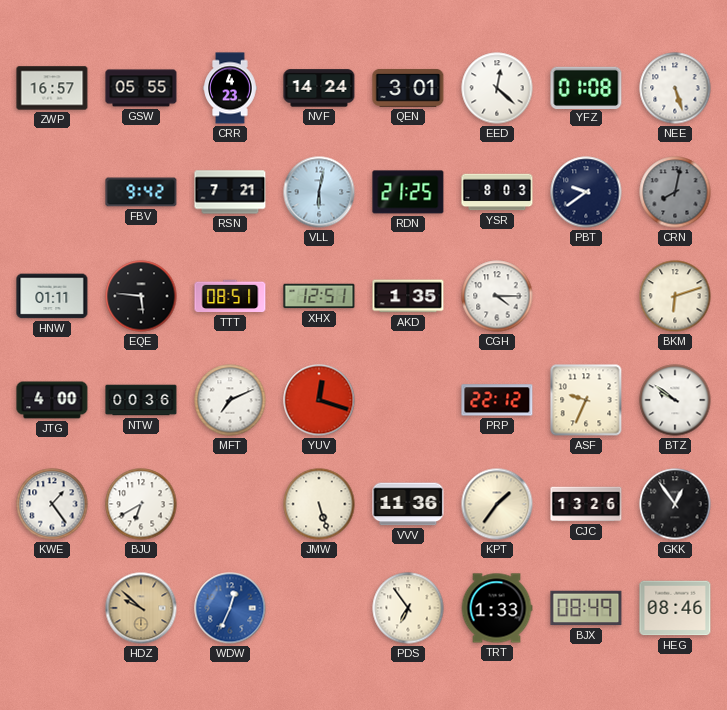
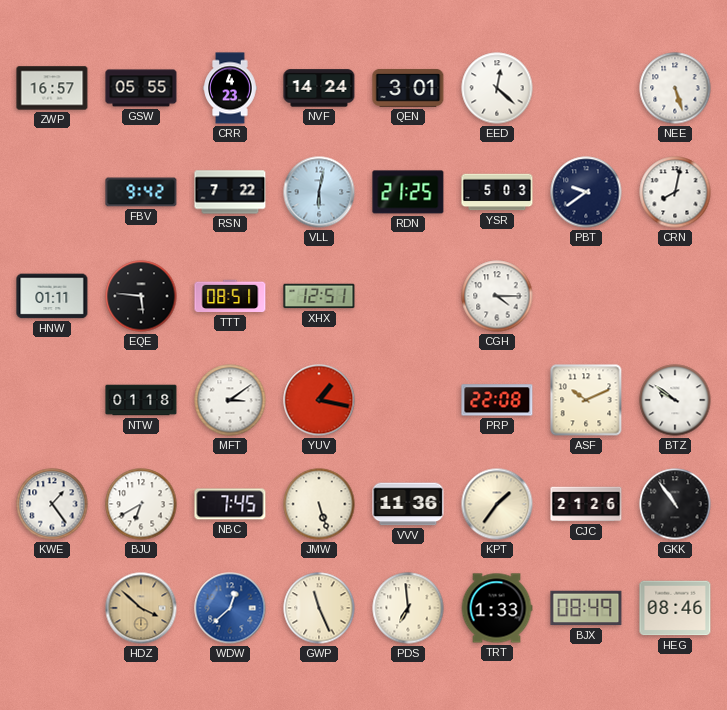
YFZ: 01:08 -> none (586, 87)
RSN: 7:21 -> 7:22 (230, 192)
YSR: 8:03 -> 5:03 (497, 192)
CRN dial: grey -> white (675, 192)
AKD: 1:35 -> none (408, 296)
BKM: 6:12 -> none (675, 296)
JTG: 4:00 -> none (52, 400)
NTW: 00:36 -> 01:18 (141, 400)
MFT: 7:11 -> 3:09 (230, 400)
YUV: 12:18 -> 1:17 (319, 400)
PRP: 22:12 -> 22:08 (497, 400)
ASF: 9:34 -> 10:11 (586, 400)
NBC: none -> 7:45 (230, 504)
CJC: 13:26 -> 21:26 (586, 504)
GKK: 12:54 -> 10:54 (675, 504)
HDZ: 9:52 -> 3:52 (141, 608)
WDW: 12:34 -> 12:38 (230, 608)
GWP: none -> 11:26 (319, 608)
PDS: 6:54 -> 6:59 (408, 608)
